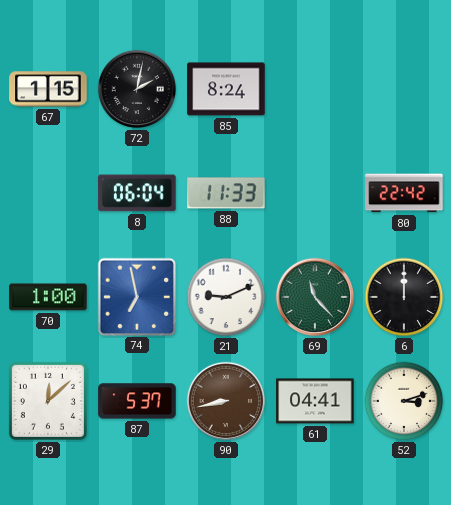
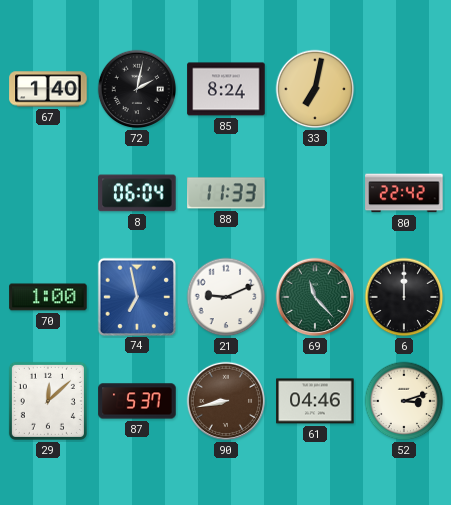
67: 1:15 -> 1:40 (48, 89)
33: none -> 7:02 (315, 89)
61: 04:41 -> 04:46 (315, 401)
